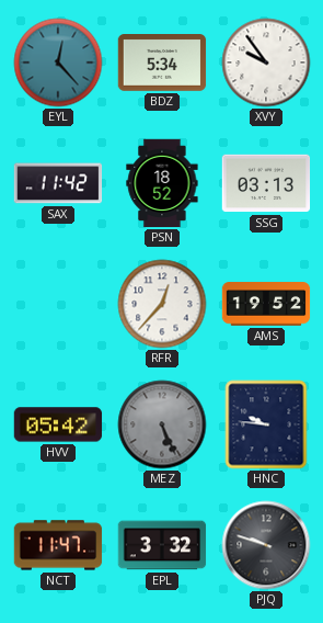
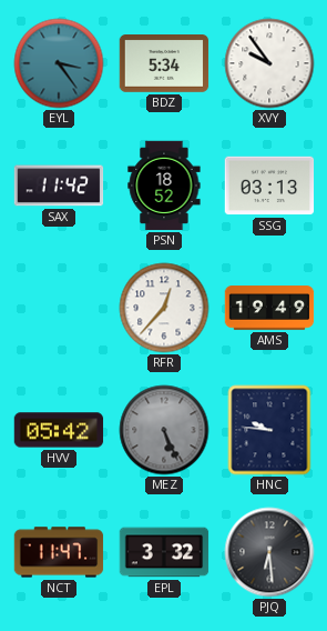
EYL: 12:23 -> 3:24 (59, 63)
AMS: 19:52 -> 19:49 (269, 308)
PJQ: 9:48 -> 6:29 (269, 552)
